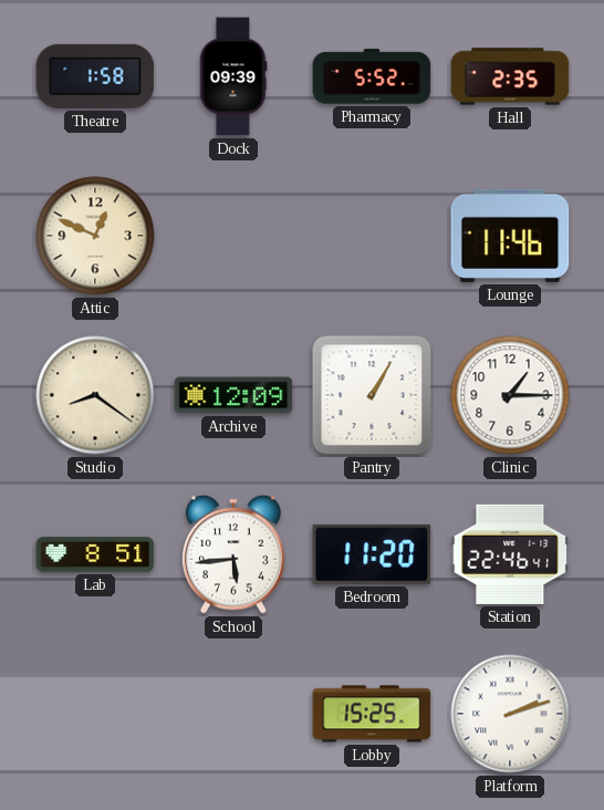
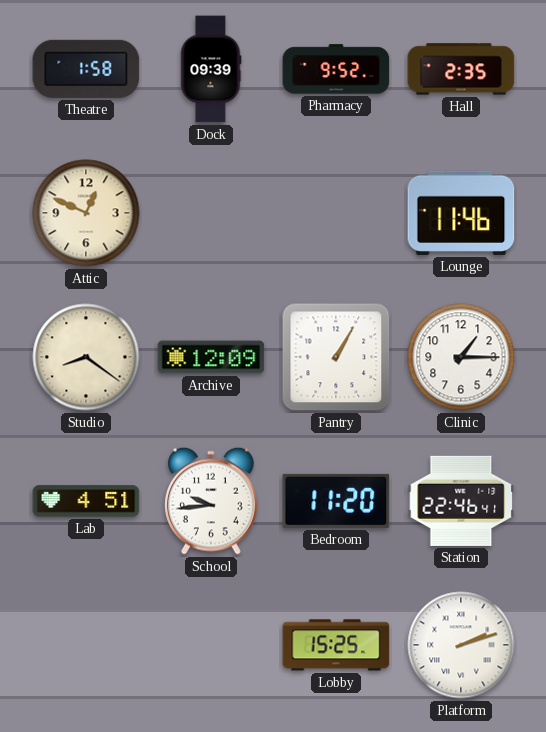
Pharmacy: 5:52 -> 9:52 (336, 69)
Lab: 8:51 -> 4:51 (86, 501)
School: 5:44 -> 9:44 (211, 501)
